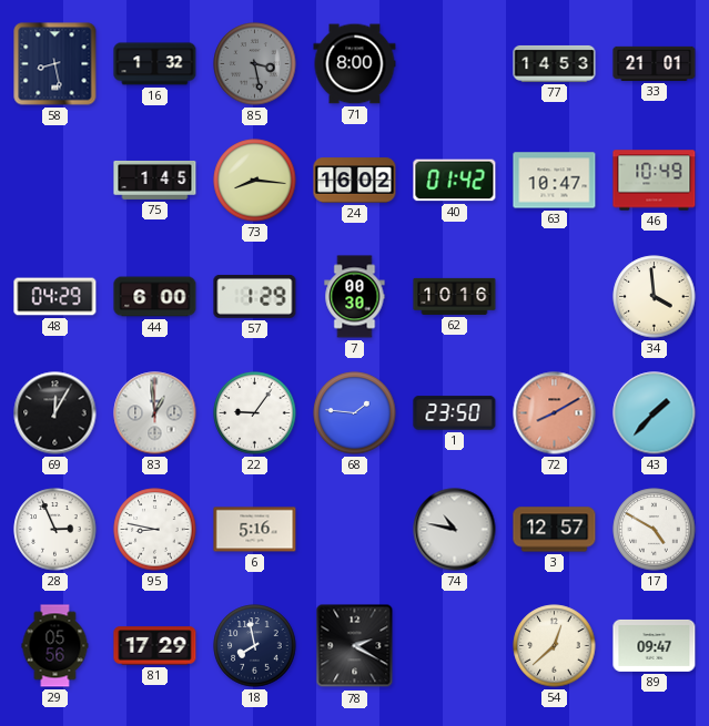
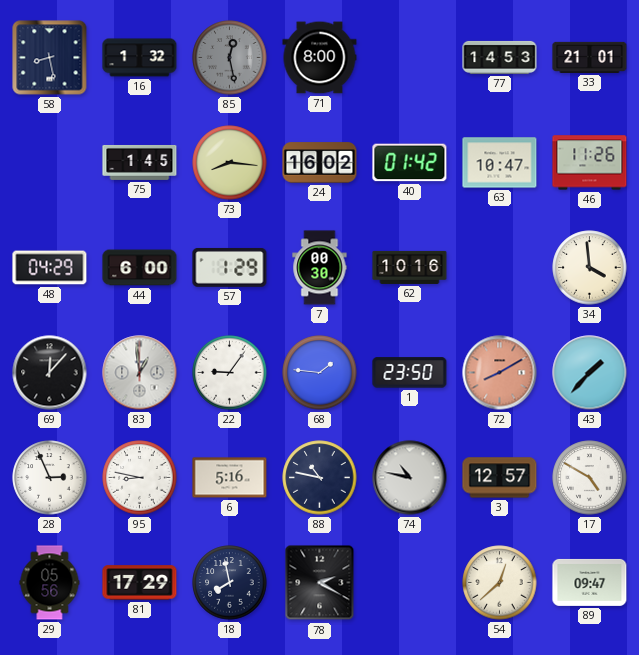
85: 3:28 -> 12:28 (230, 58)
46: 10:49 -> 11:26 (590, 163)
69: 12:05 -> 12:07 (50, 373)
88: none -> 10:47 (320, 478)
